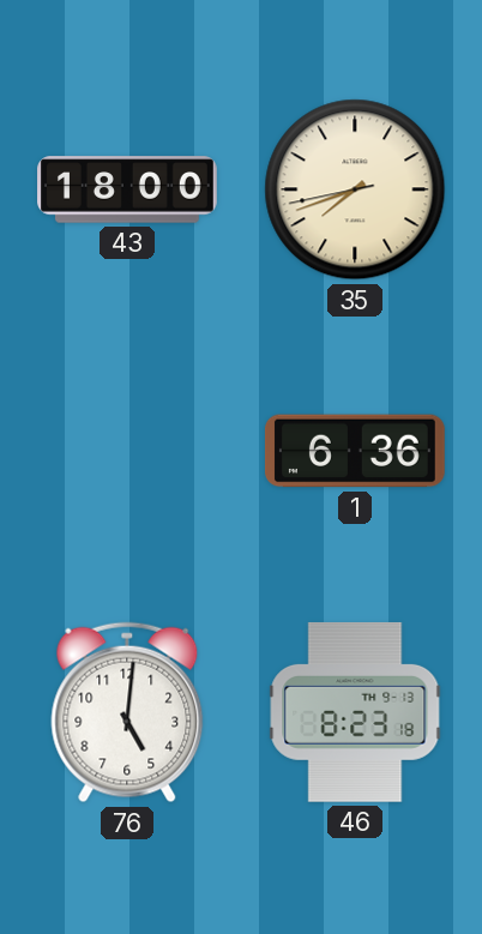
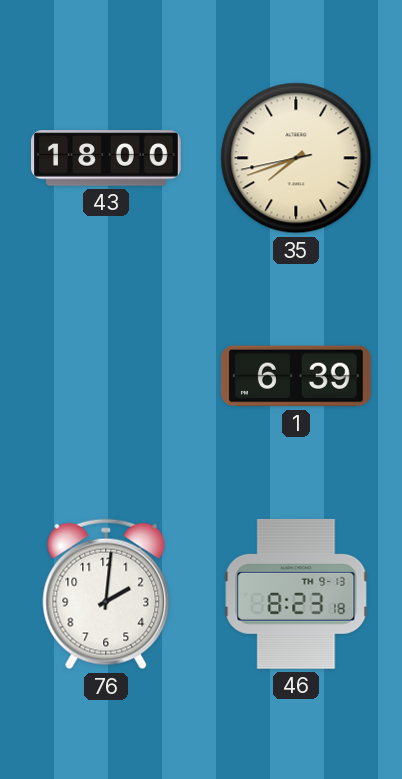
1: 6:36 -> 6:39 (296, 376)
76: 5:01 -> 2:01 (106, 594)
